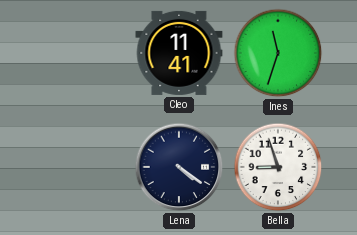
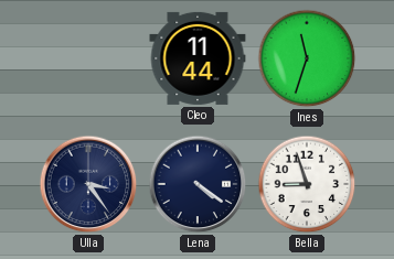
Cleo: 11:41 -> 11:44 (198, 58)
Ulla: none -> 3:24 (88, 184)
